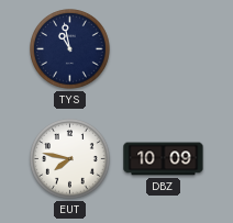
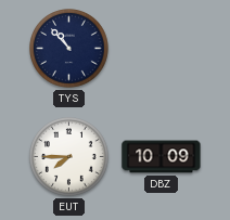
TYS: 10:58 -> 10:53 (69, 49)
EUT: 7:47 -> 7:45 (69, 157)
